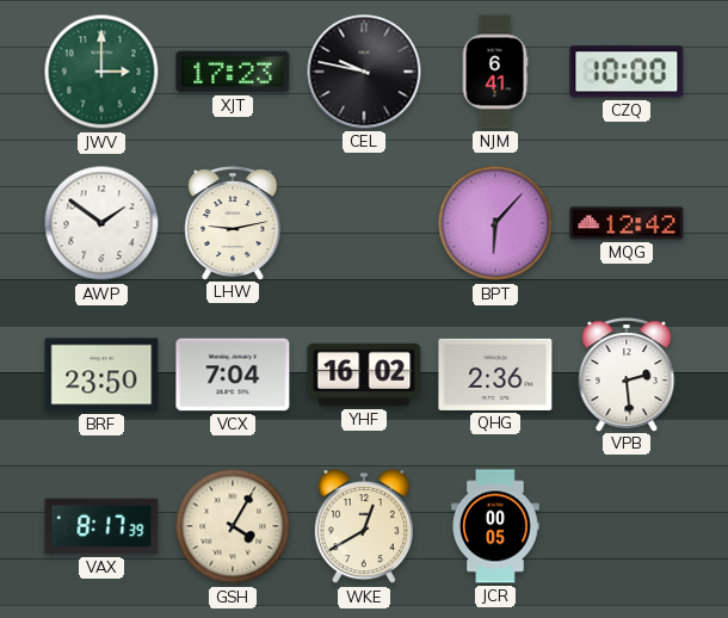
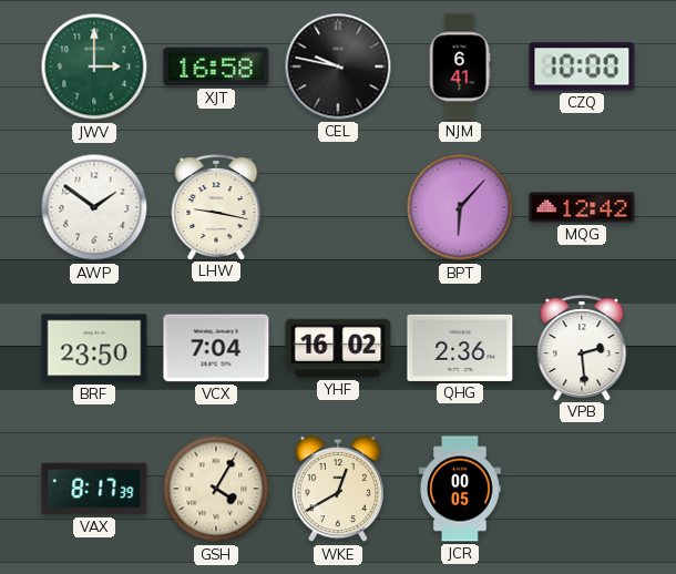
XJT: 17:23 -> 16:58 (216, 66)
LHW: 9:13 -> 9:17 (216, 207)
